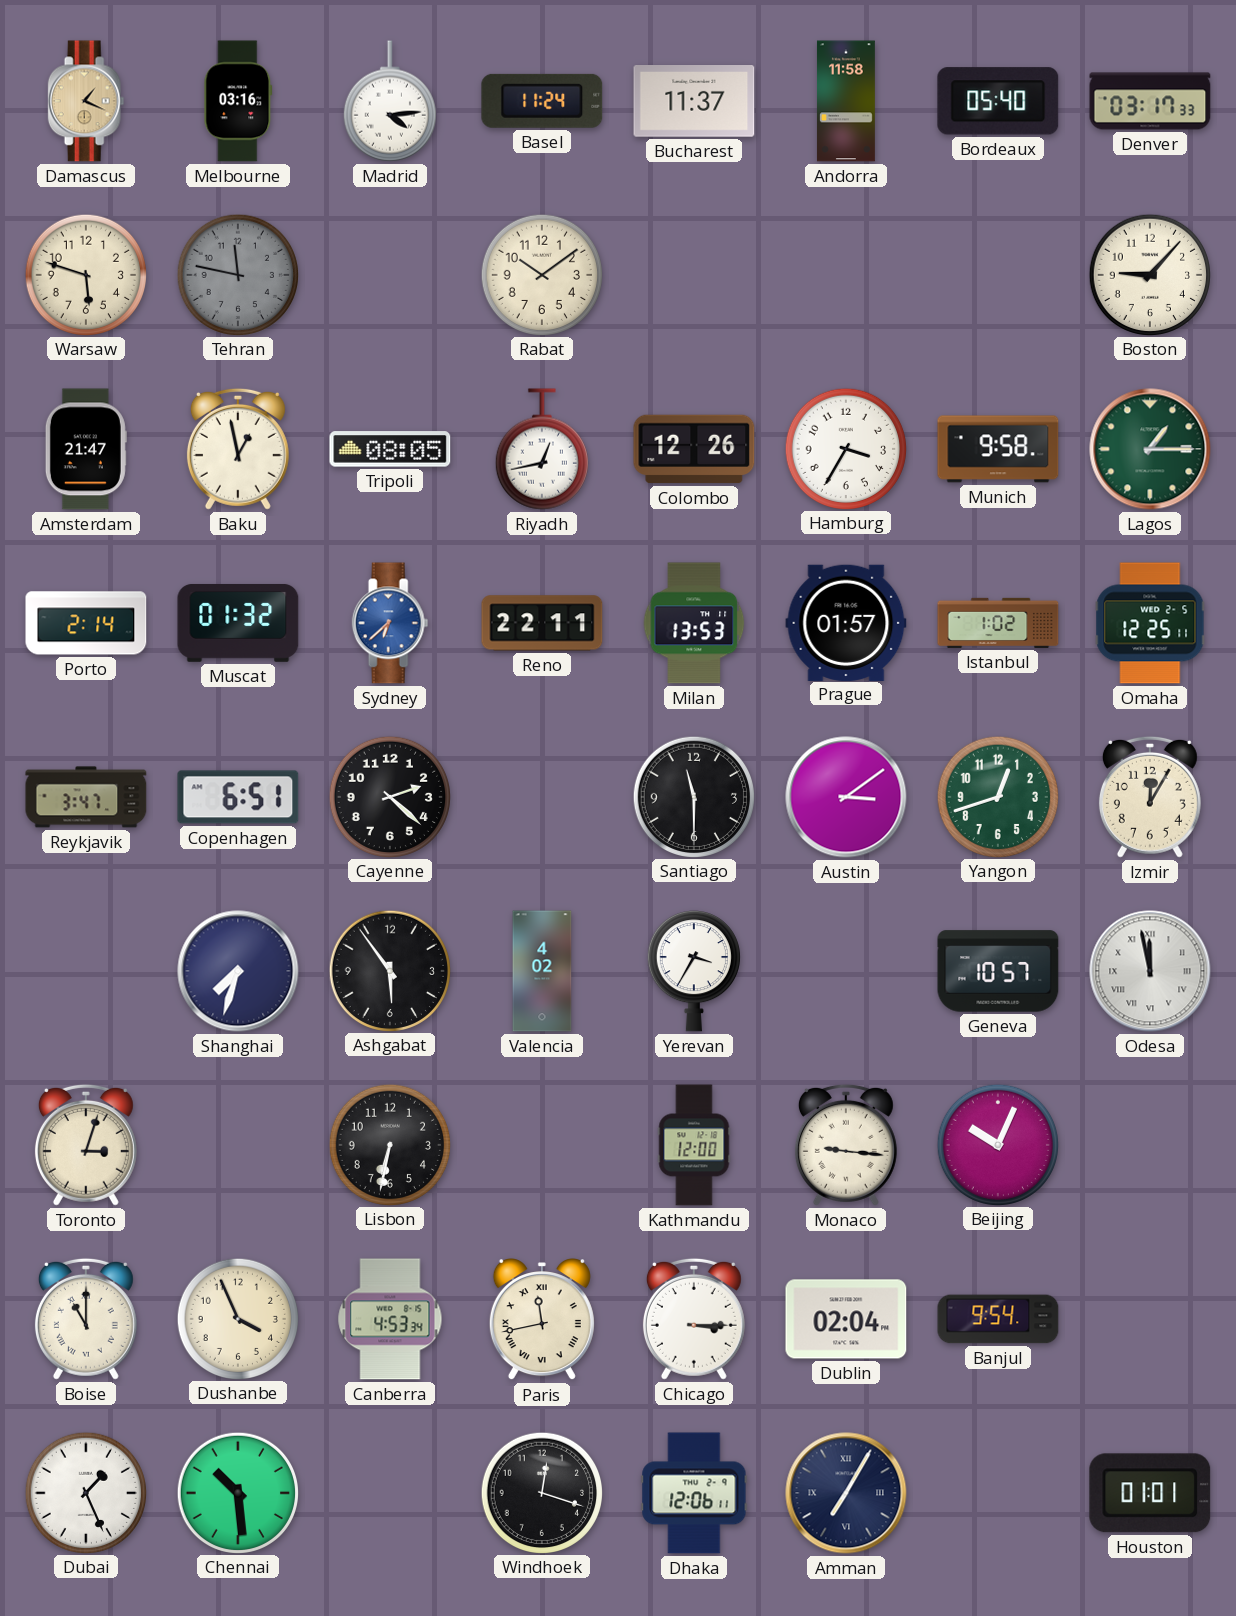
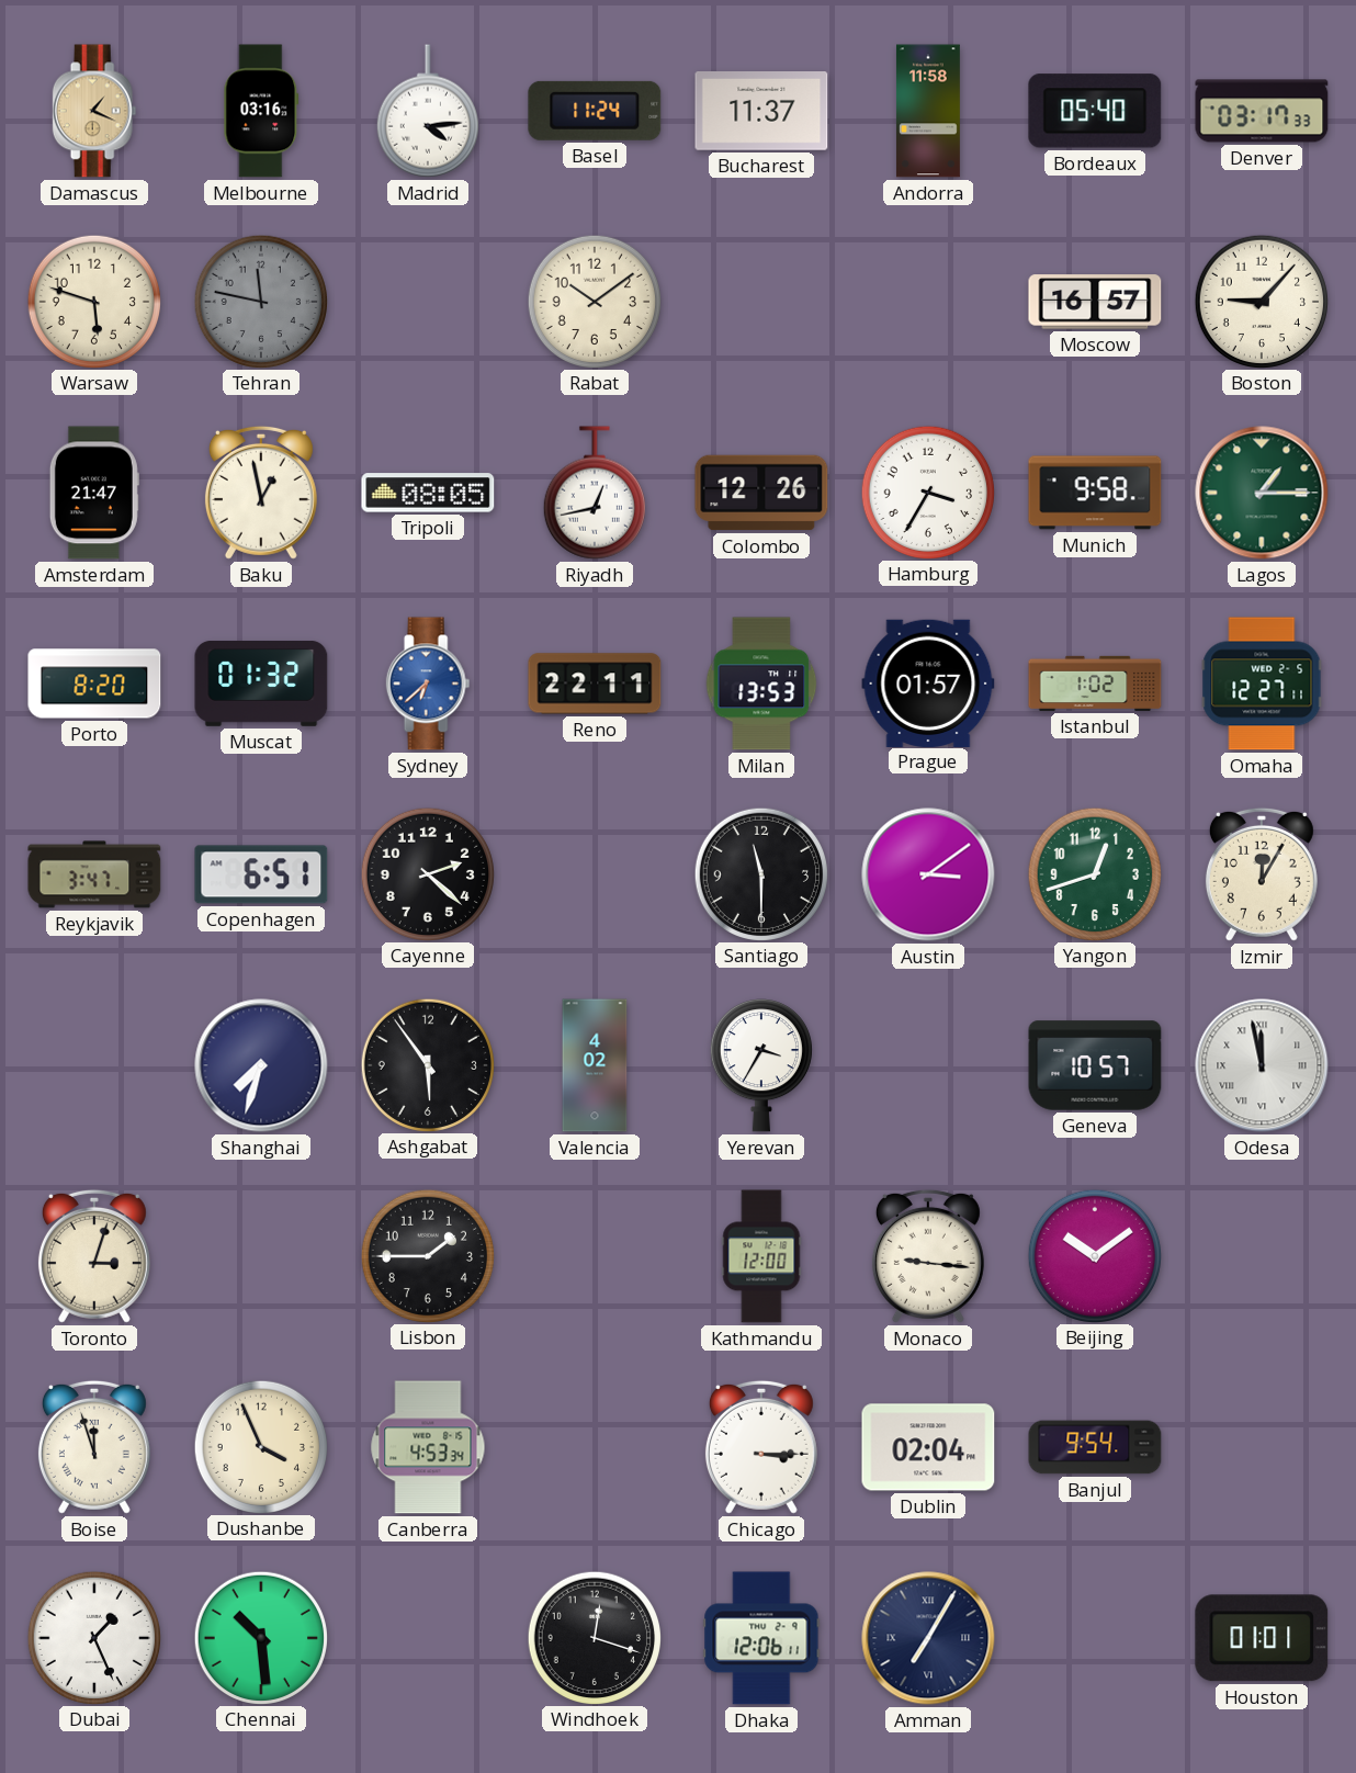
Moscow: none -> 16:57 (1095, 302)
Porto: 2:14 -> 8:20 (94, 684)
Omaha: 12:25 -> 12:27 (1262, 684)
Lisbon: 6:32 -> 1:45 (427, 1255)
Beijing: 10:04 -> 10:09 (1094, 1255)
Boise: 11:00 -> 11:57 (94, 1447)
Paris: 11:43 -> none (542, 1320)
